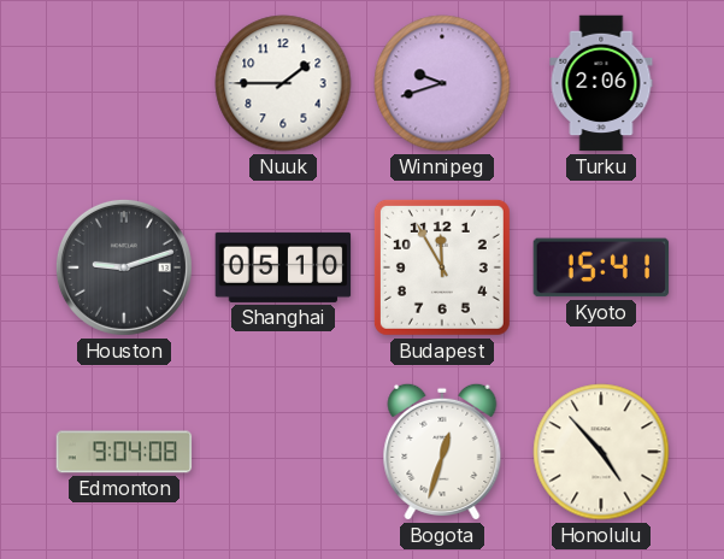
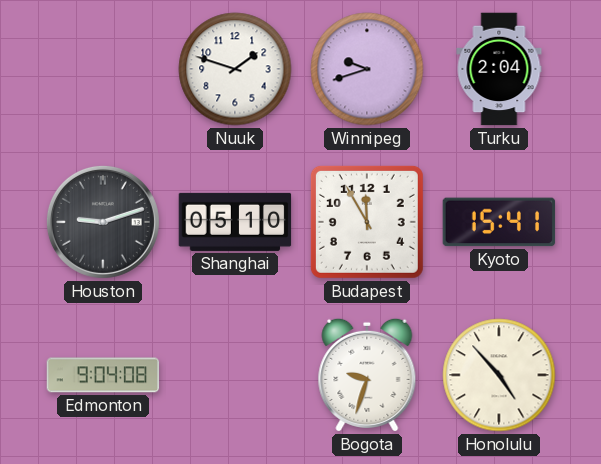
Nuuk: 1:45 -> 1:48 (235, 69)
Turku: 2:06 -> 2:04 (499, 69)
Bogota: 12:33 -> 9:33 (367, 375)
